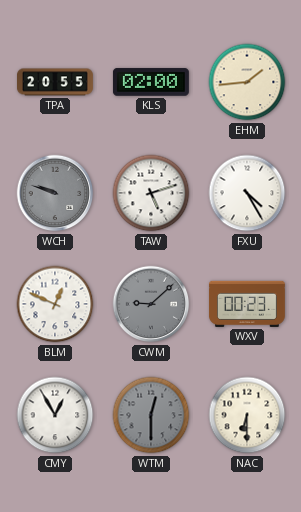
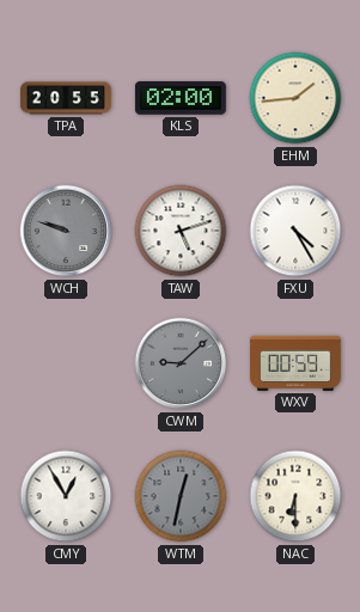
BLM: 12:49 -> none (55, 304)
WXV: 00:23 -> 00:59 (297, 363)
WTM: 12:30 -> 12:32 (181, 496)
